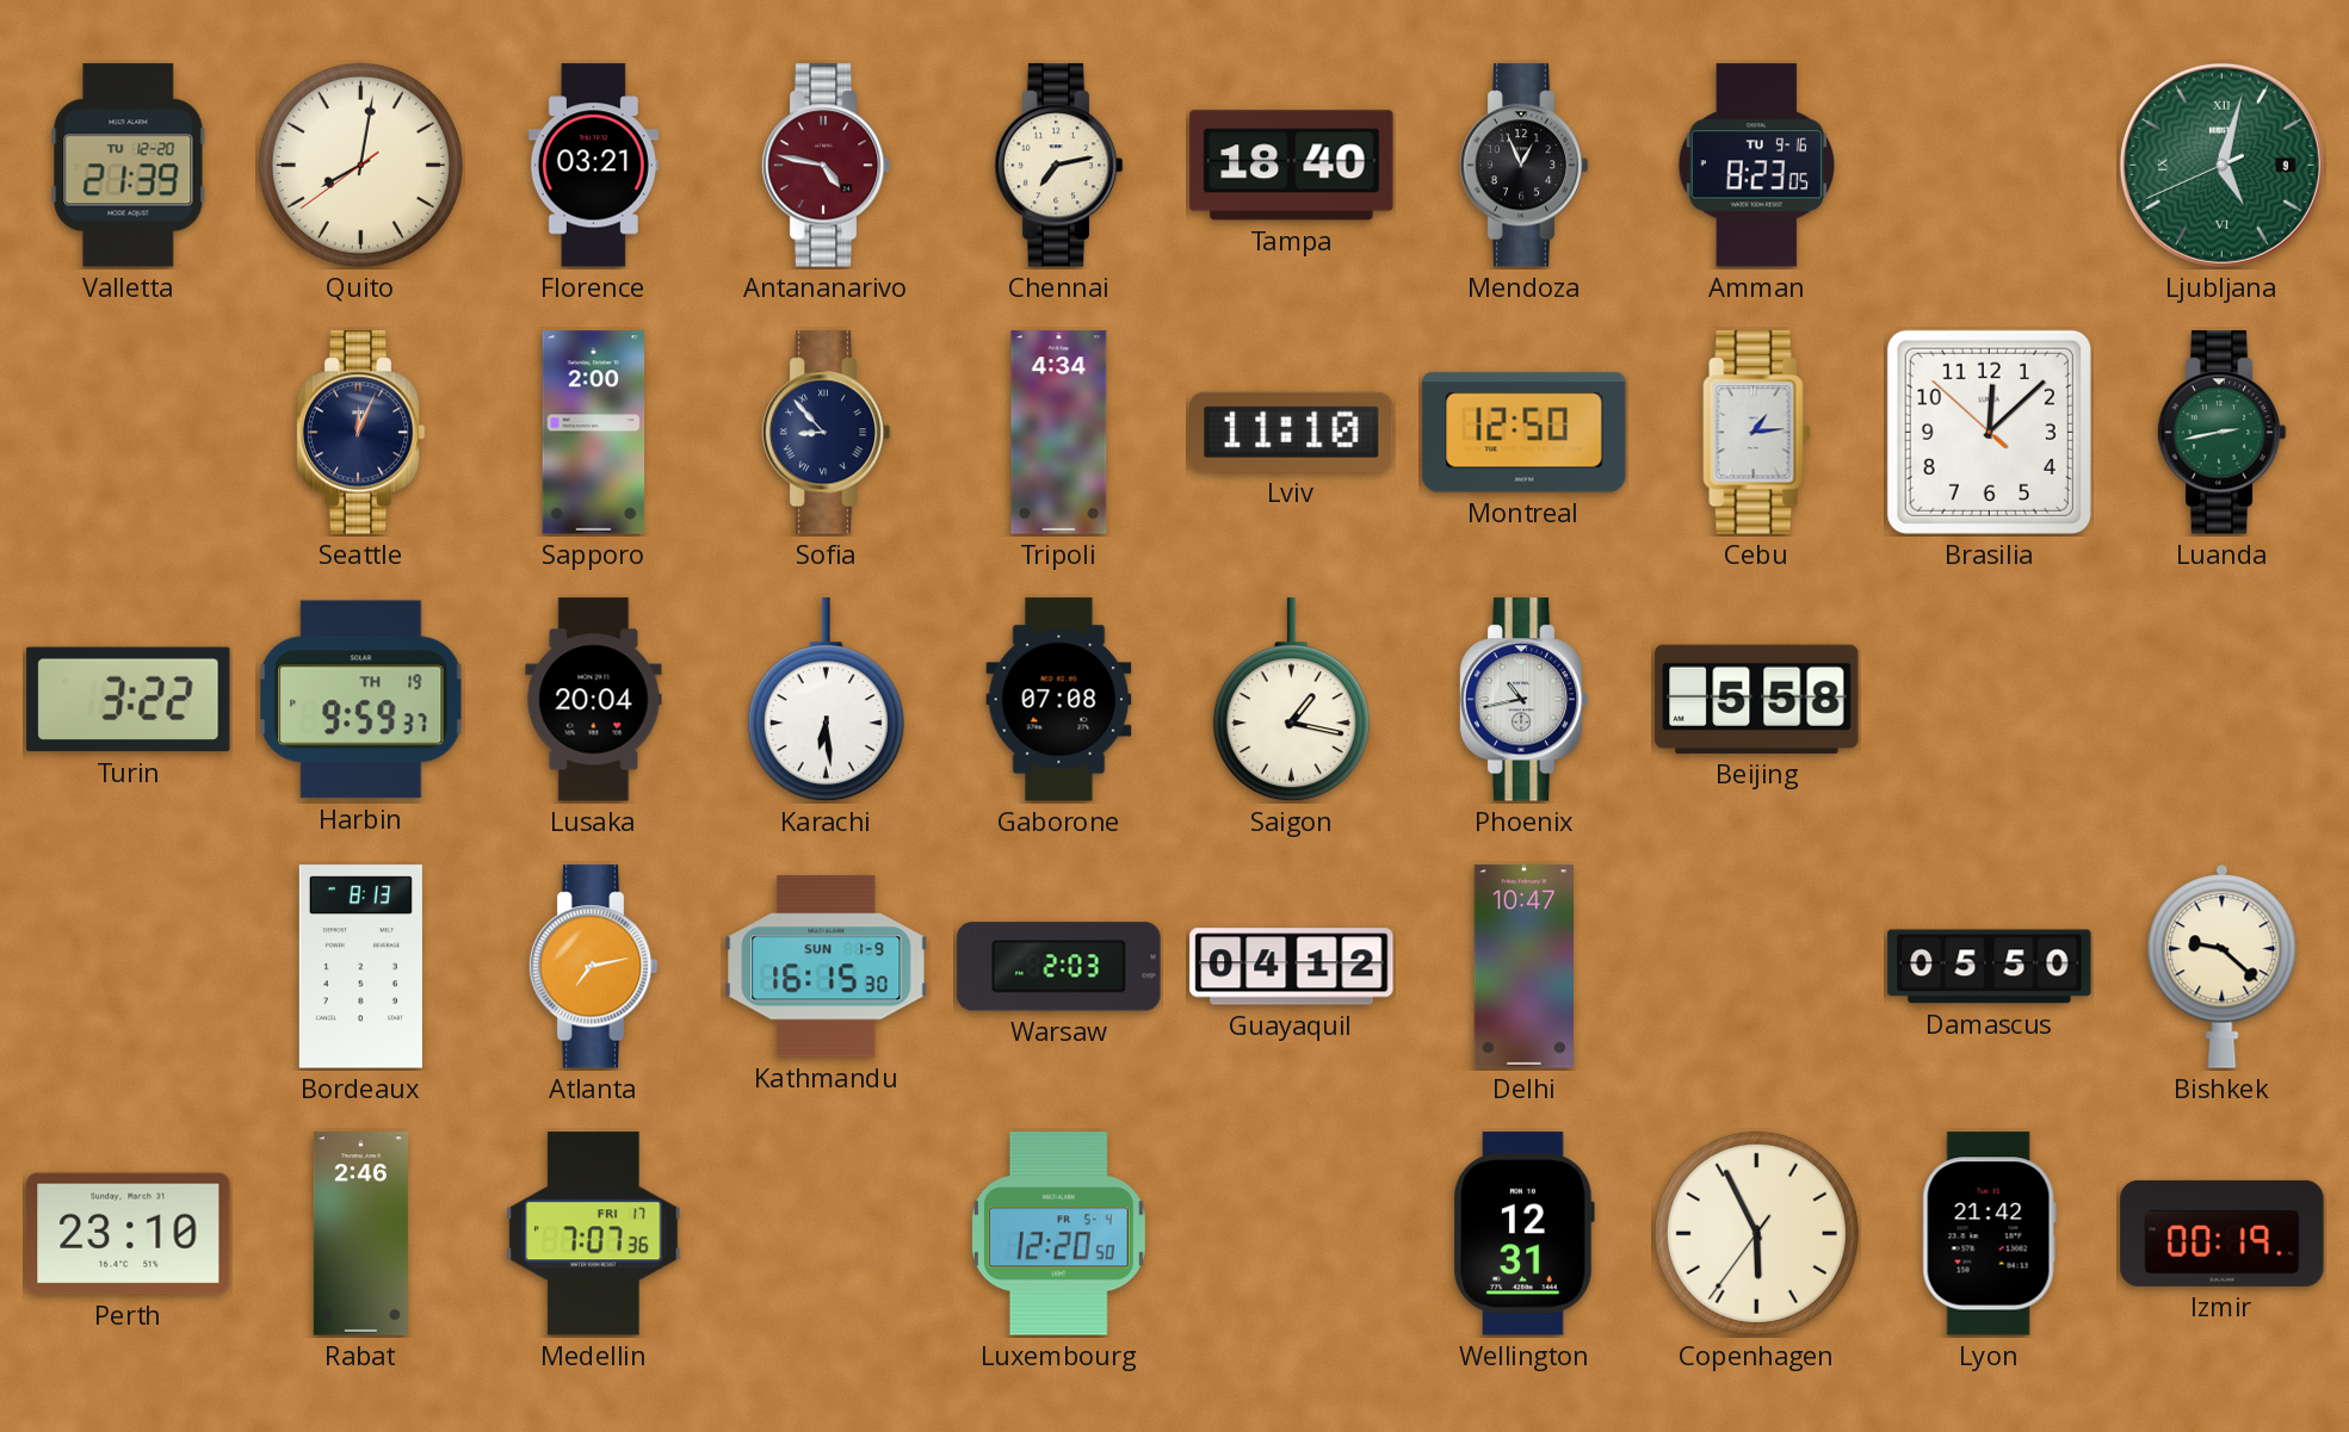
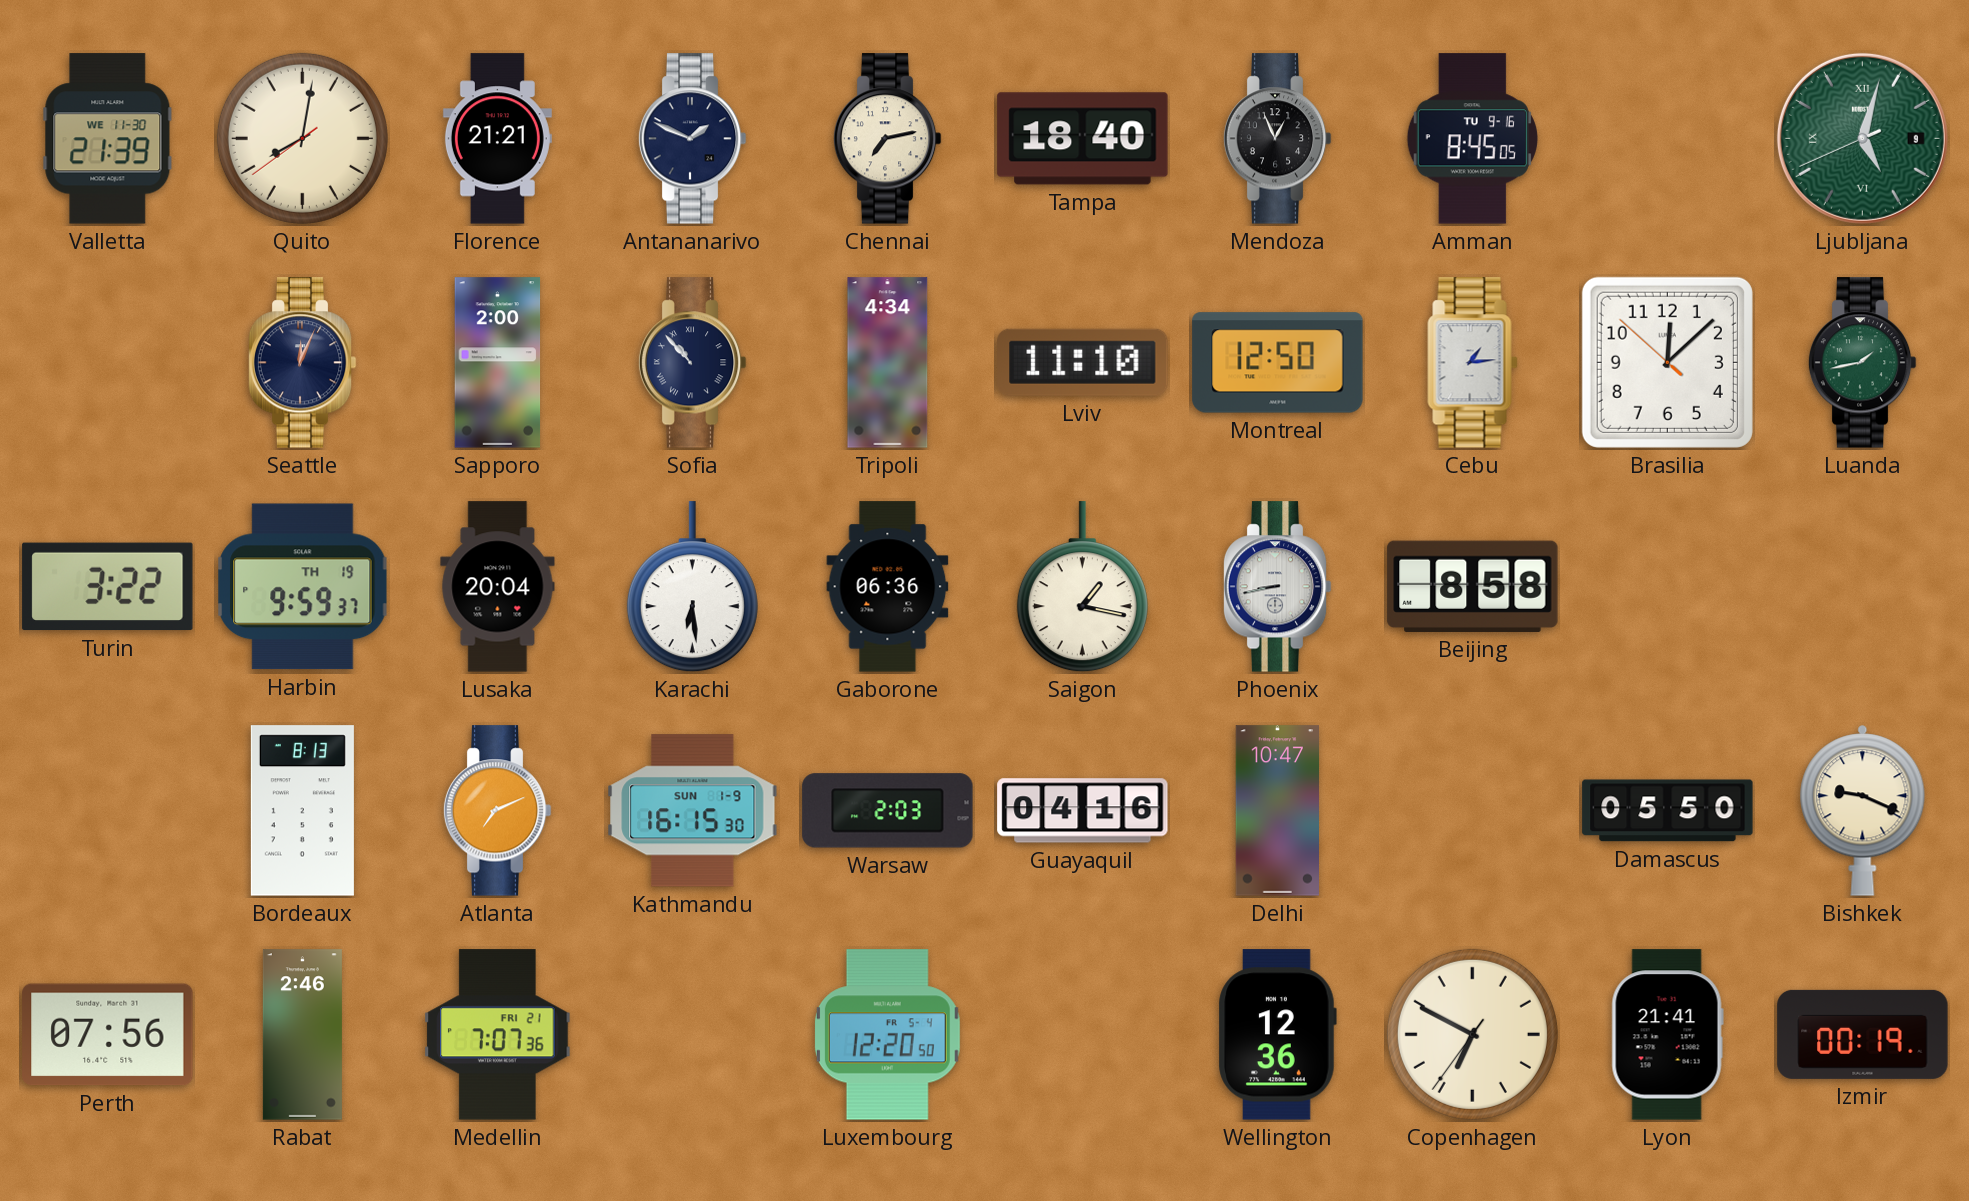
Valletta date: TU 12-20 -> WE 11-30 (108, 139)
Florence: 03:21 -> 21:21 (497, 139)
Antananarivo: 4:47 -> 1:49 (692, 139)
Antananarivo dial: burgundy -> navy (692, 139)
Amman: 8:23 -> 8:45 (1472, 139)
Sofia: 8:53 -> 10:53 (692, 363)
Luanda: 2:43 -> 1:43 (1862, 363)
Gaborone: 07:08 -> 06:36 (888, 587)
Phoenix: 10:43 -> 8:43 (1277, 587)
Beijing: 5:58 -> 8:58 (1473, 586)
Atlanta: 7:13 -> 7:11 (497, 811)
Guayaquil: 04:12 -> 04:16 (1083, 811)
Bishkek: 9:22 -> 9:19 (1863, 811)
Perth: 23:10 -> 07:56 (108, 1035)
Medellin date: FRI 17 -> FRI 21 (498, 1035)
Wellington: 12:31 -> 12:36 (1277, 1035)
Copenhagen: 5:55 -> 6:49 (1472, 1034)
Lyon: 21:42 -> 21:41 (1667, 1035)
